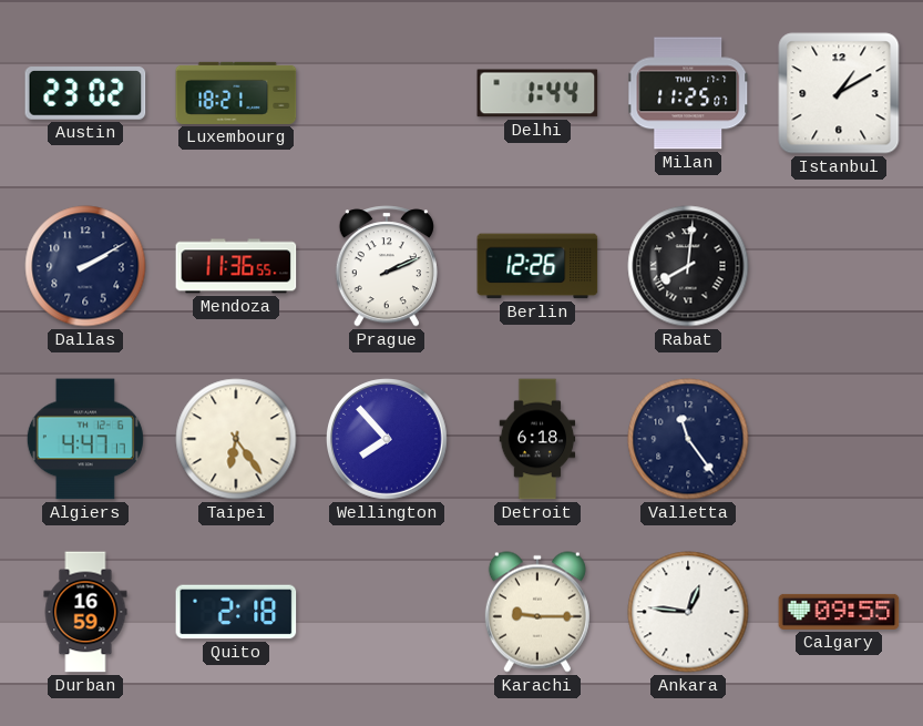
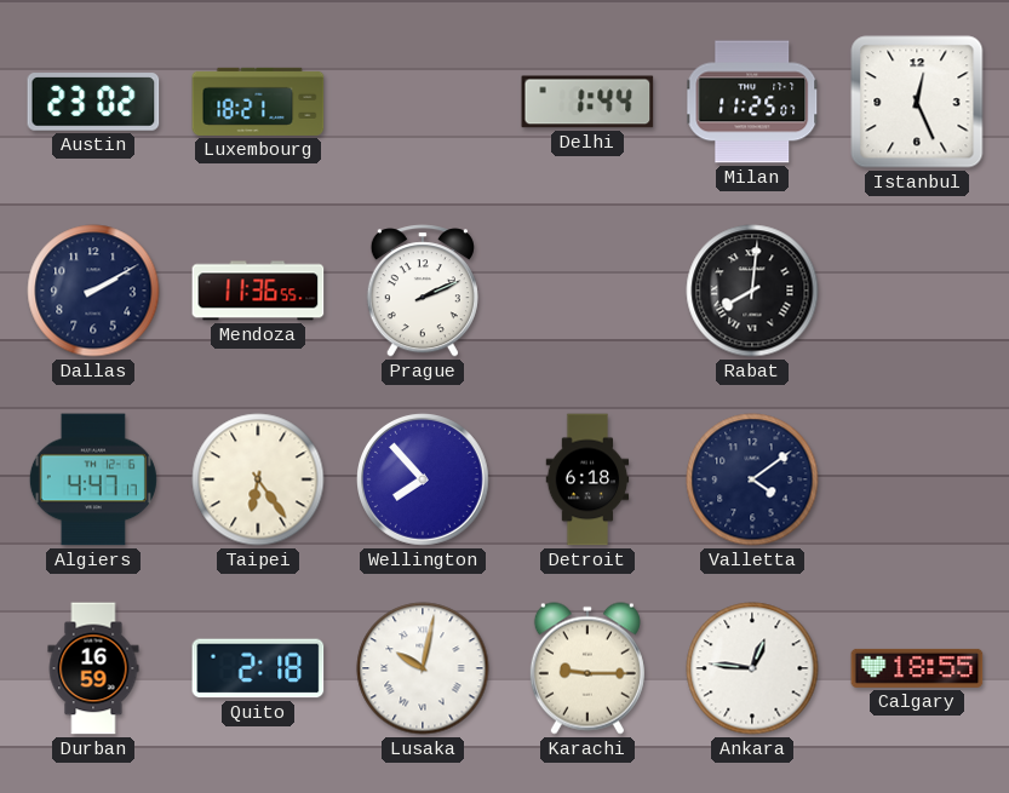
Istanbul: 1:10 -> 12:26 (917, 102)
Berlin: 12:26 -> none (537, 266)
Valletta: 11:24 -> 4:09 (752, 479)
Lusaka: none -> 10:02 (423, 668)
Calgary: 09:55 -> 18:55 (917, 668)
